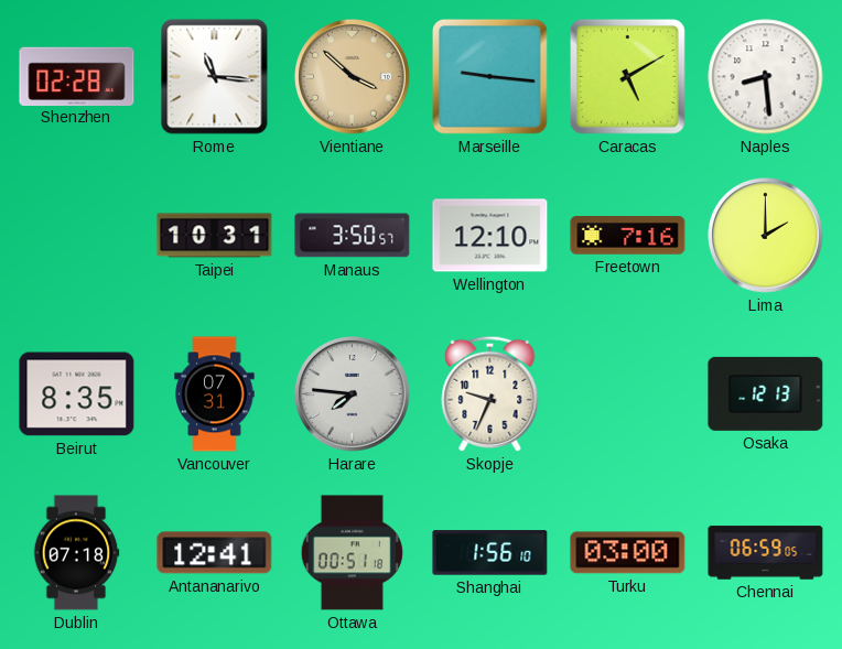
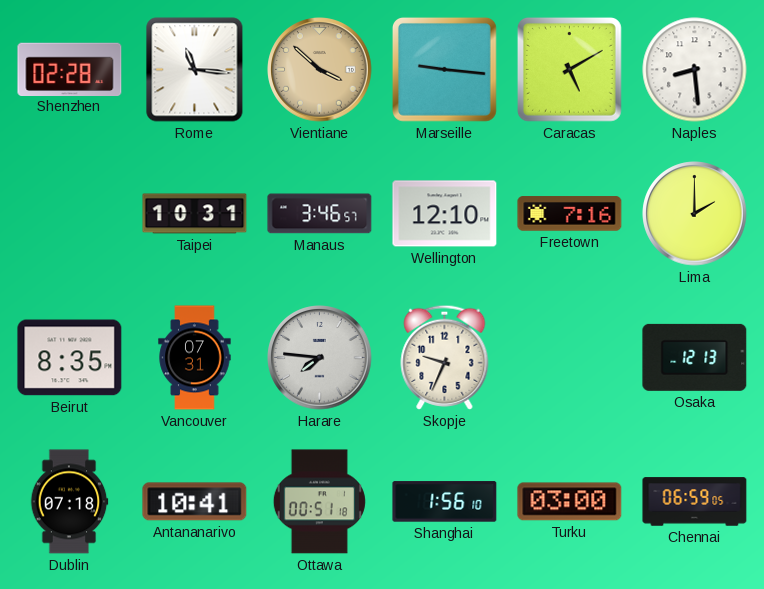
Manaus: 3:50 -> 3:46 (320, 214)
Antananarivo: 12:41 -> 10:41 (195, 502)
